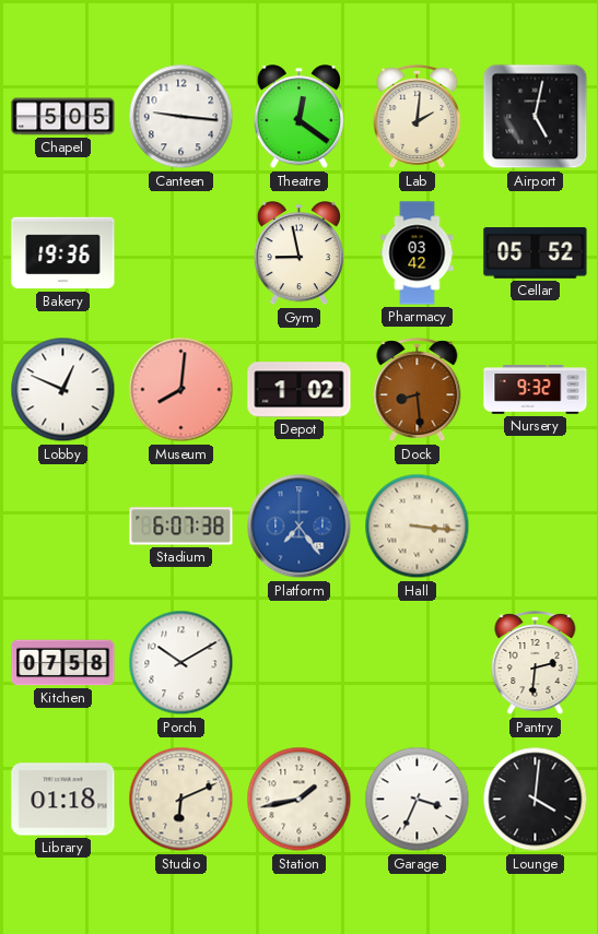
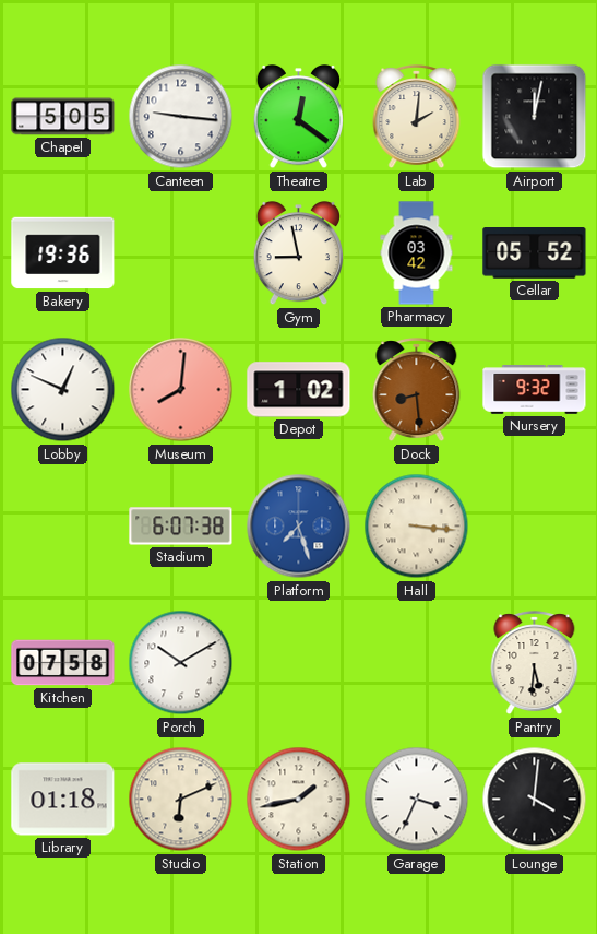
Airport: 5:02 -> 12:02 (535, 117)
Platform: 7:24 -> 7:27 (299, 527)
Pantry: 2:31 -> 5:31 (535, 663)
